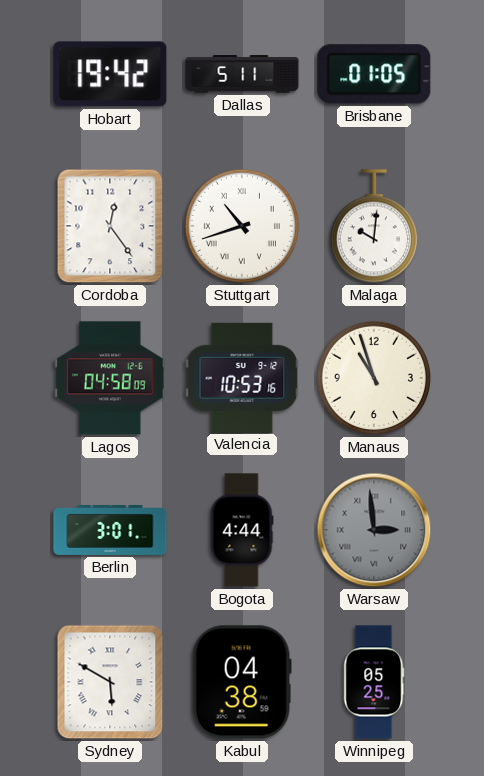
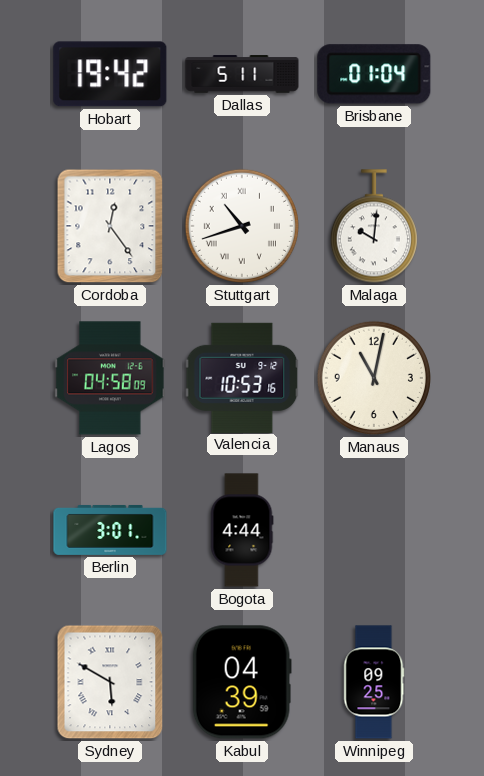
Brisbane: 01:05 -> 01:04 (374, 74)
Manaus: 10:57 -> 11:02 (374, 378)
Warsaw: 2:59 -> none (374, 530)
Kabul: 04:38 -> 04:39 (242, 682)
Winnipeg: 05:25 -> 09:25 (374, 682)
